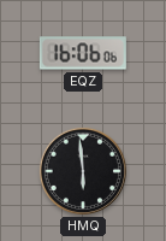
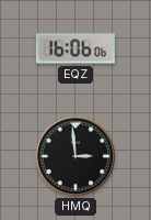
HMQ: 5:59 -> 2:59 (75, 156)
